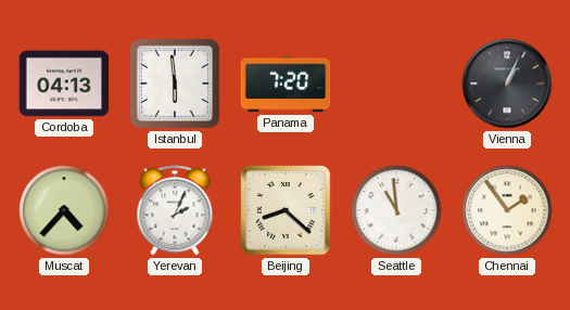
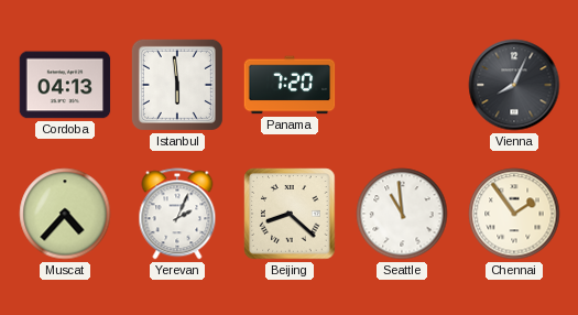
Vienna: 1:04 -> 8:04 (514, 85)
